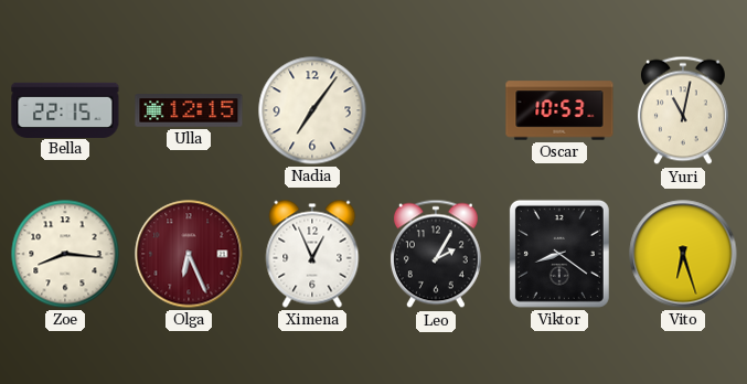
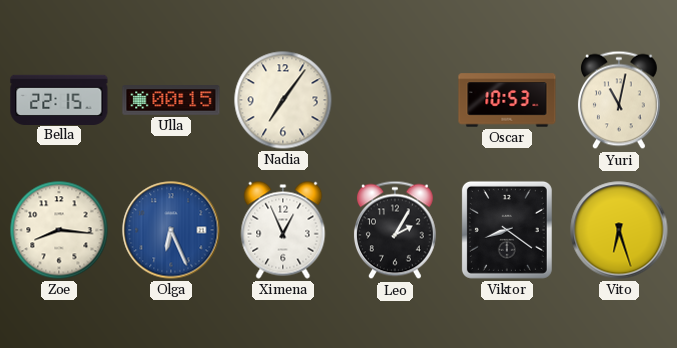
Ulla: 12:15 -> 00:15 (171, 100)
Olga dial: burgundy -> blue (171, 230)
